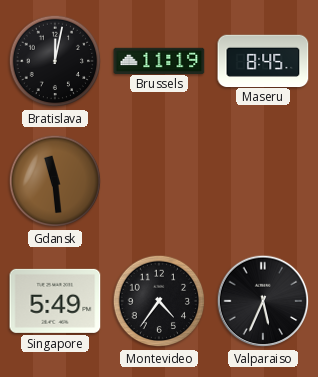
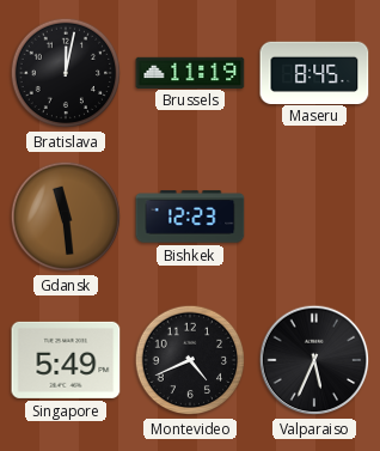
Bishkek: none -> 12:23 (190, 217)
Montevideo: 4:36 -> 4:41 (190, 360)
